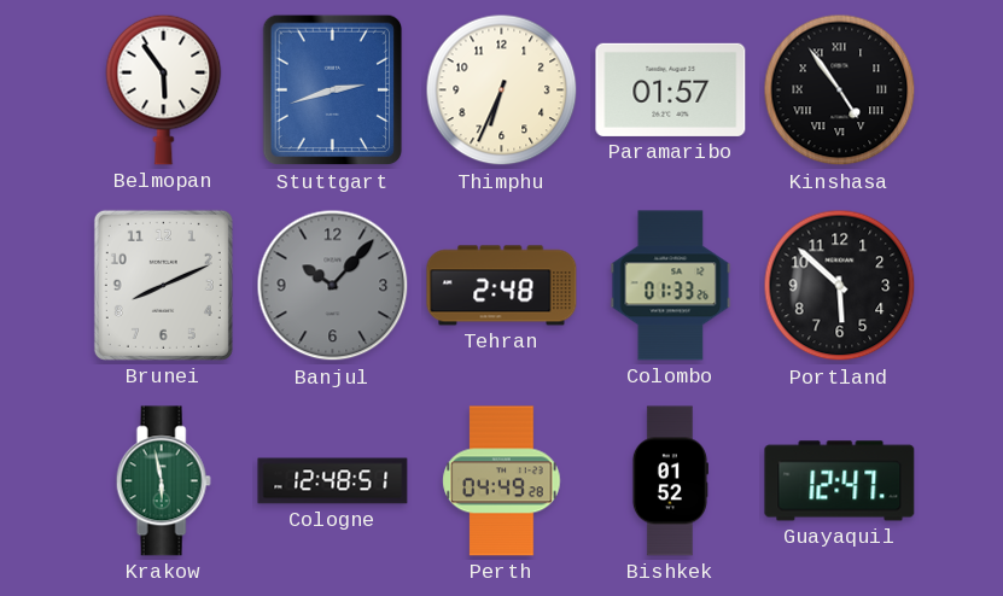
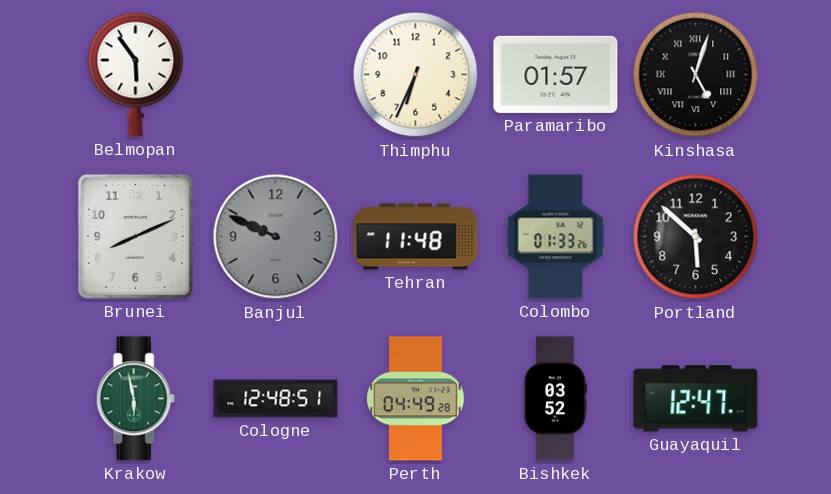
Stuttgart: 2:42 -> none (333, 90)
Kinshasa: 4:54 -> 5:03 (696, 75)
Banjul: 10:07 -> 9:49 (276, 237)
Tehran: 2:48 -> 11:48 (416, 237)
Bishkek: 01:52 -> 03:52 (555, 399)
